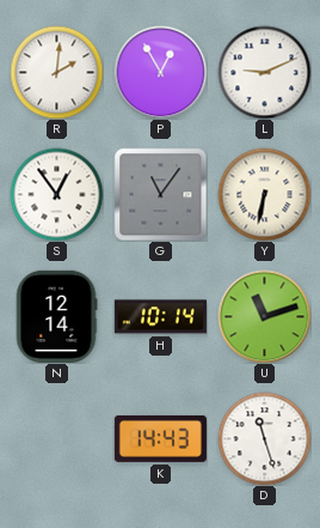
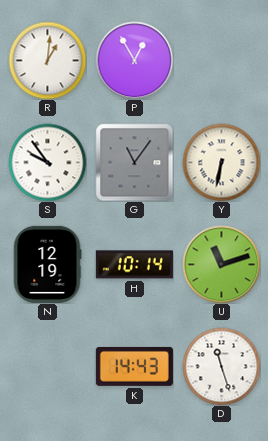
R: 2:01 -> 1:01 (47, 60)
L: 9:11 -> none (264, 72)
S: 12:54 -> 9:54 (47, 162)
N: 12:14 -> 12:19 (47, 264)
